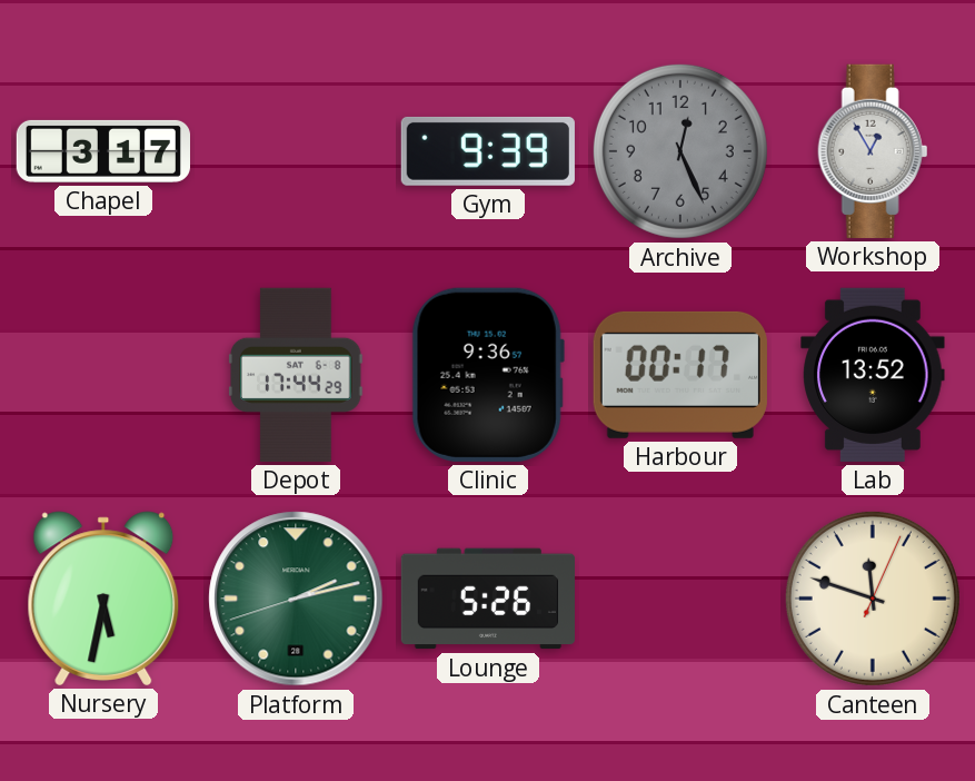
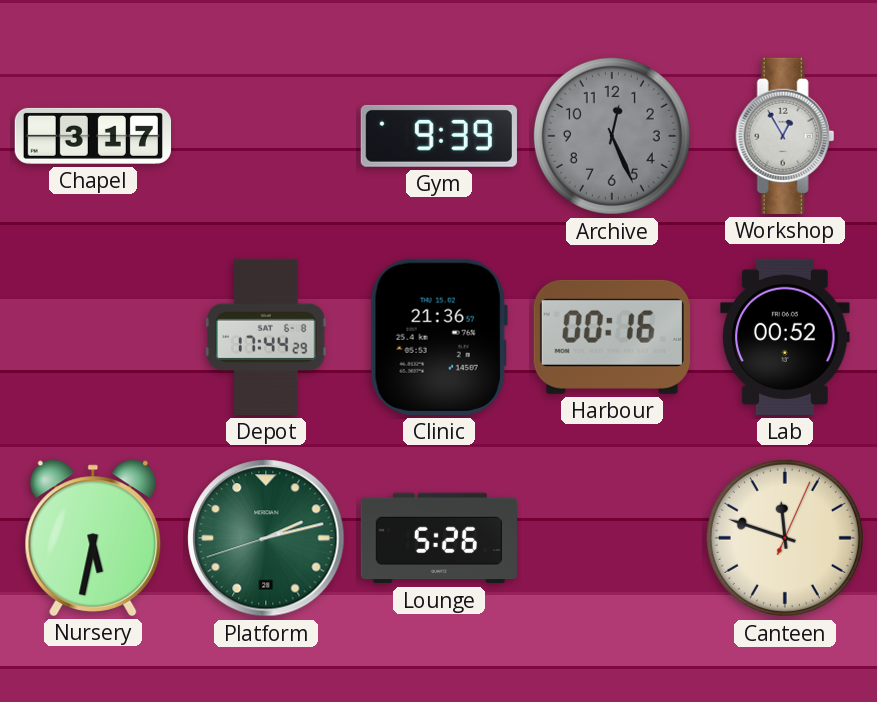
Clinic: 9:36 -> 21:36 (439, 337)
Harbour: 00:17 -> 00:16 (612, 337)
Lab: 13:52 -> 00:52 (785, 337)
